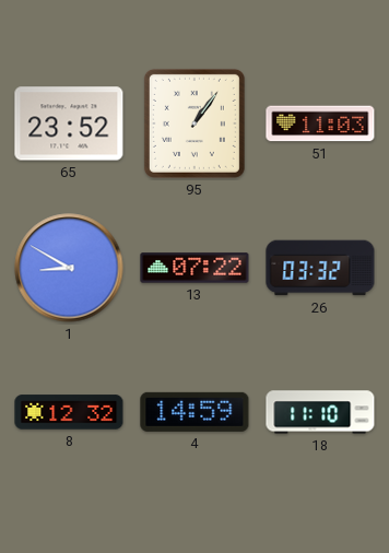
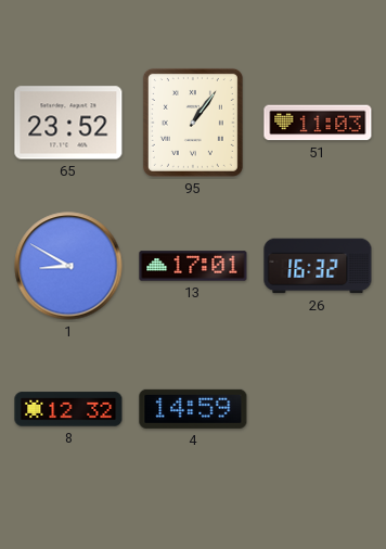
13: 07:22 -> 17:01 (193, 266)
26: 03:32 -> 16:32 (318, 266)
18: 11:10 -> none (320, 412)
